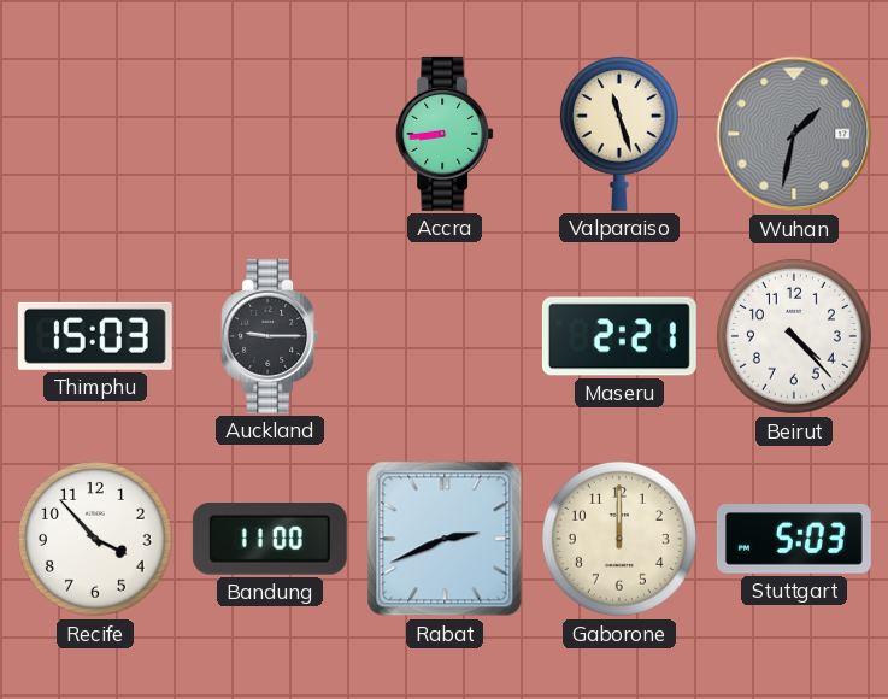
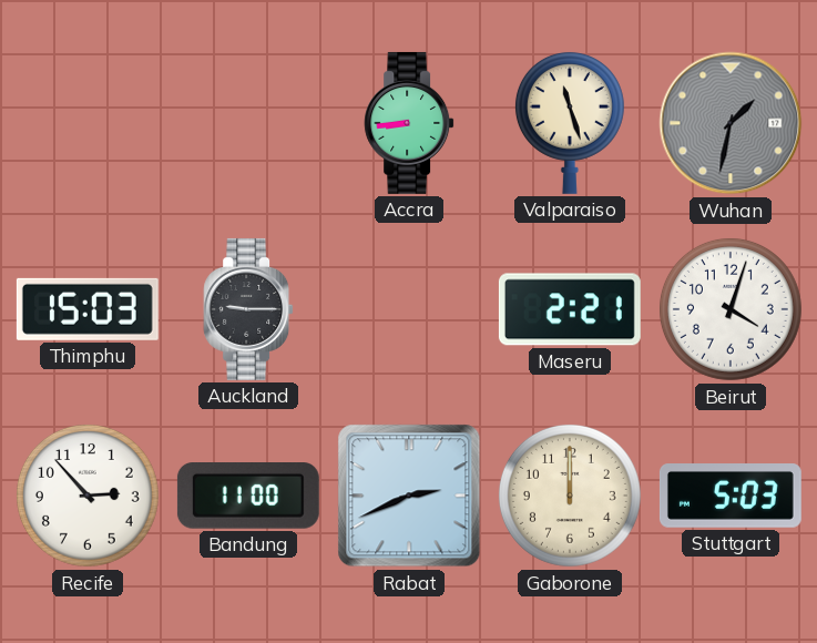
Beirut: 4:23 -> 4:03 (731, 309)
Recife: 3:53 -> 2:53 (88, 496)
